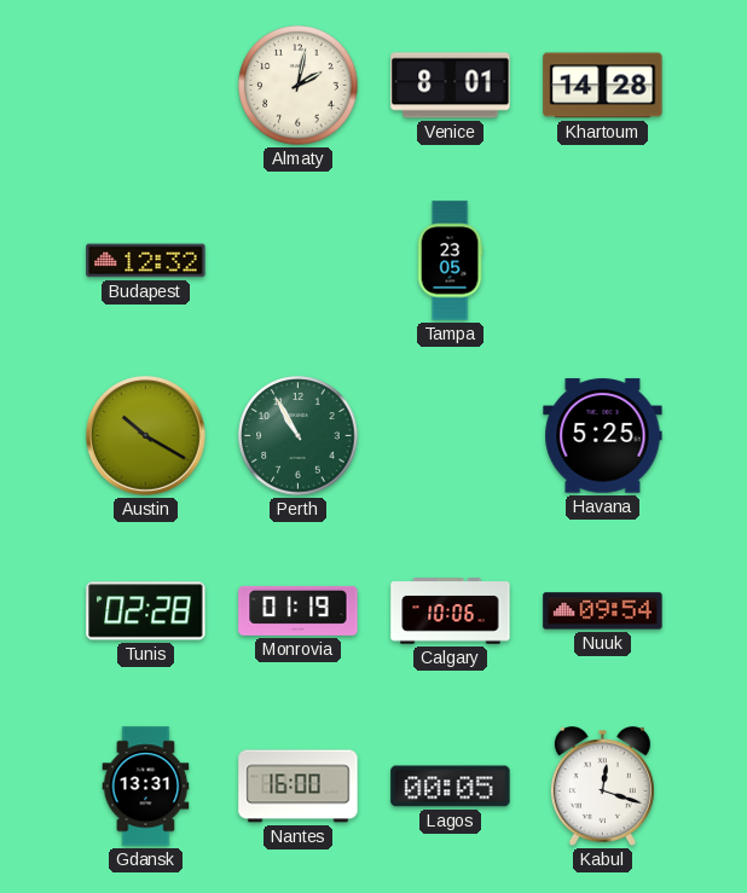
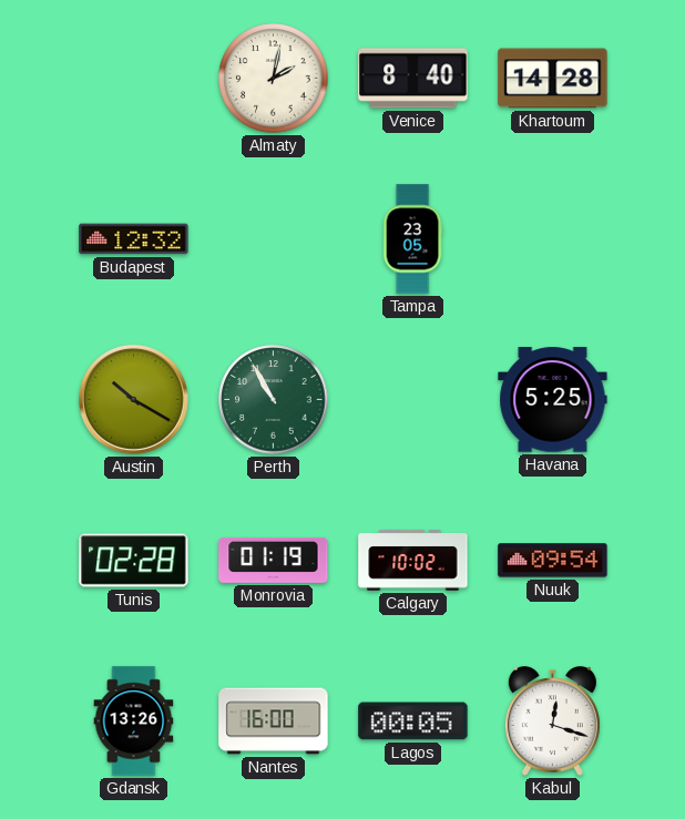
Venice: 8:01 -> 8:40 (413, 79)
Calgary: 10:06 -> 10:02 (413, 561)
Gdansk: 13:31 -> 13:26 (134, 721)
